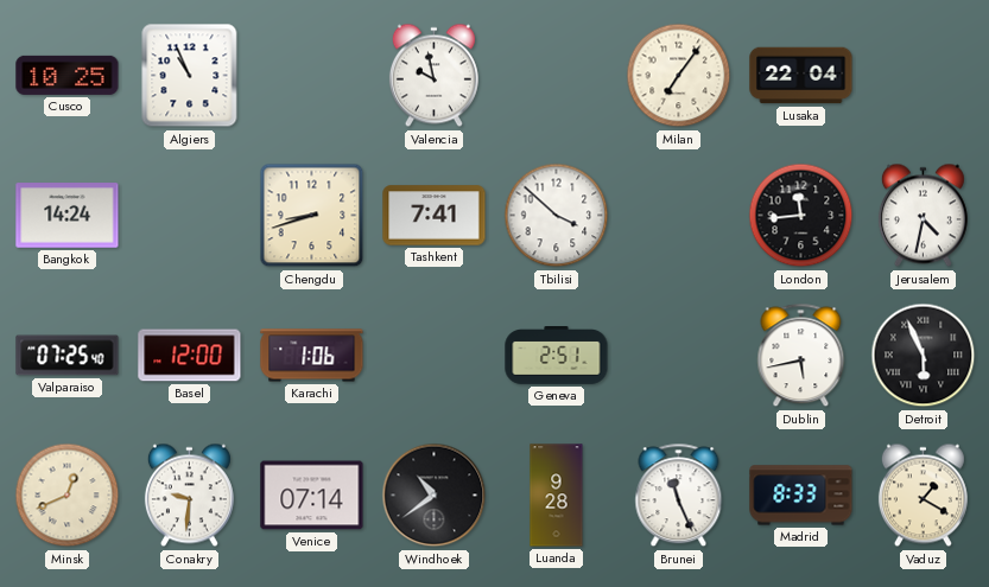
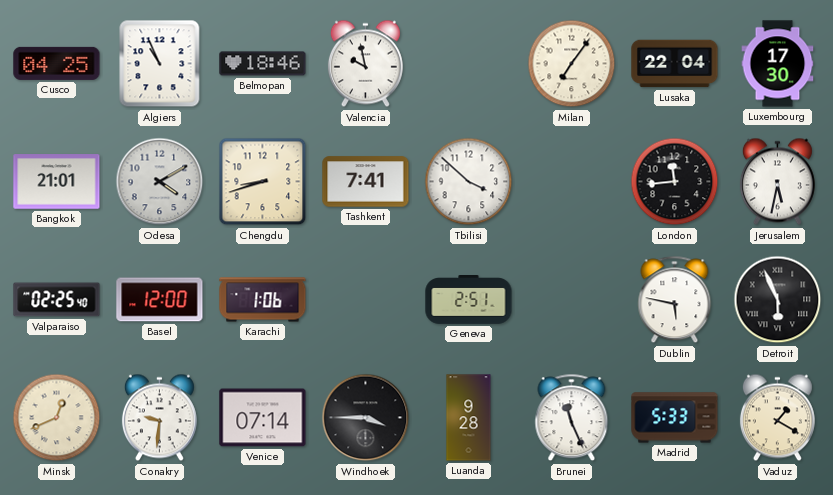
Cusco: 10:25 -> 04:25 (57, 63)
Belmopan: none -> 18:46 (263, 64)
Luxembourg: none -> 17:30 (778, 64)
Bangkok: 14:24 -> 21:01 (57, 182)
Odesa: none -> 4:10 (160, 182)
Jerusalem: 4:32 -> 5:32 (777, 182)
Valparaiso: 07:25 -> 02:25 (57, 300)
Dublin: 5:43 -> 5:47 (675, 300)
Windhoek: 10:39 -> 3:45 (366, 418)
Madrid: 8:33 -> 5:33 (675, 418)
